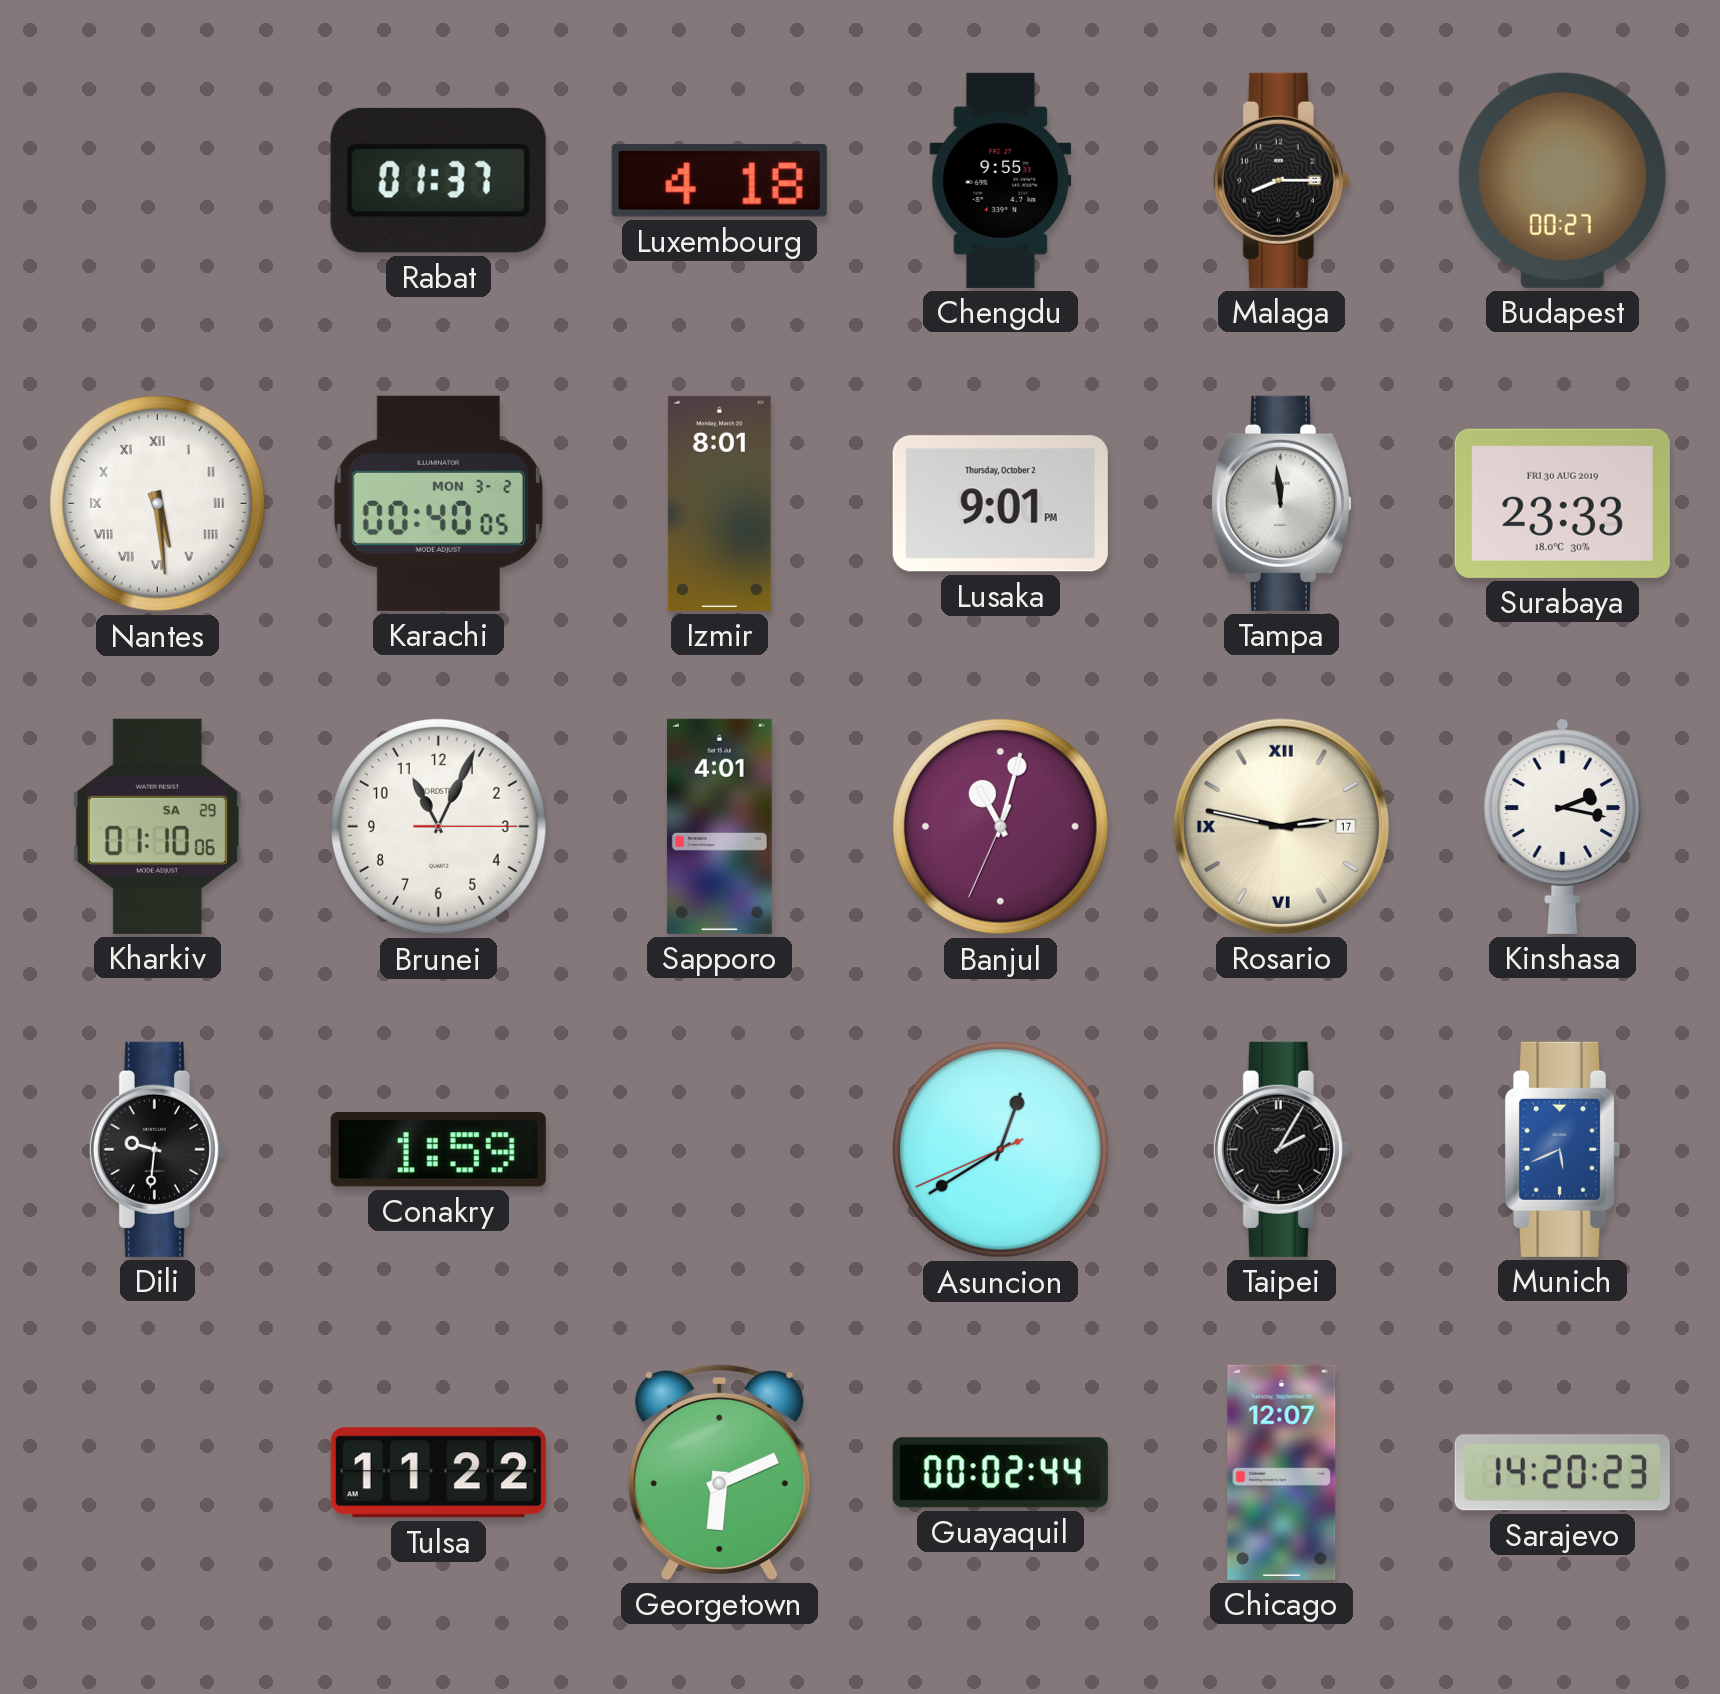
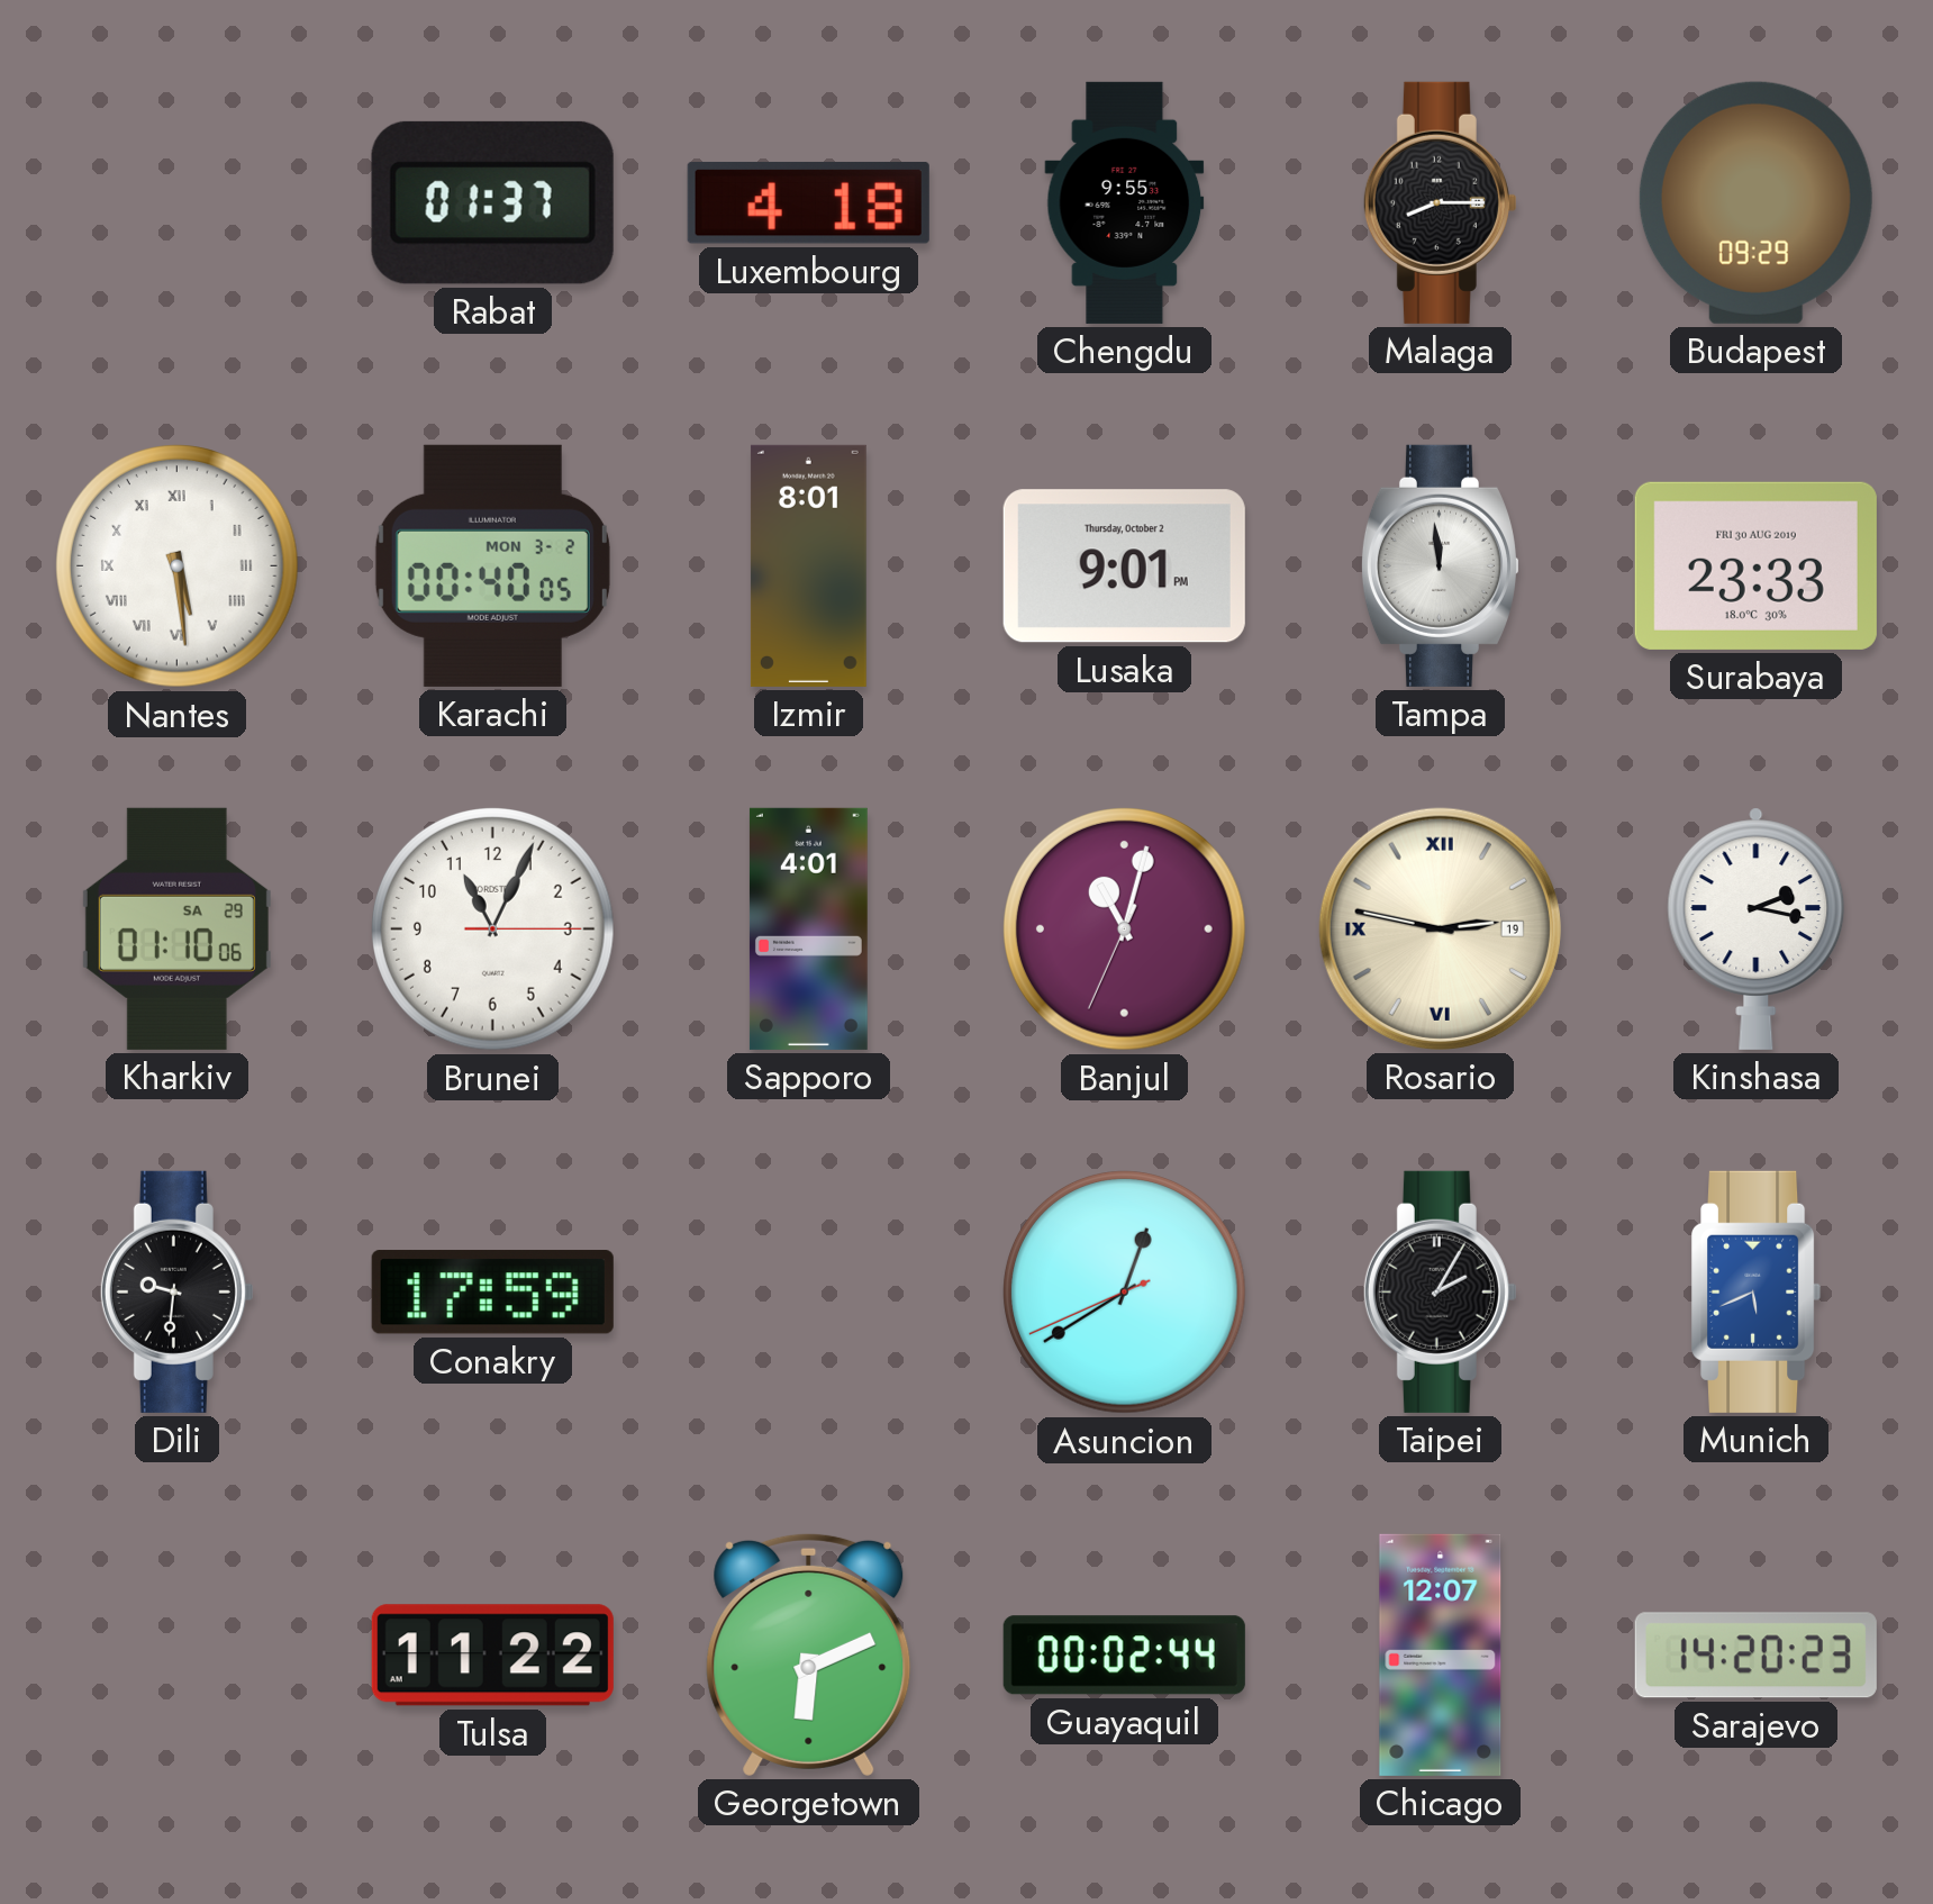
Budapest: 00:27 -> 09:29 (1755, 202)
Rosario date: 17 -> 19 (1440, 928)
Conakry: 1:59 -> 17:59 (492, 1293)
